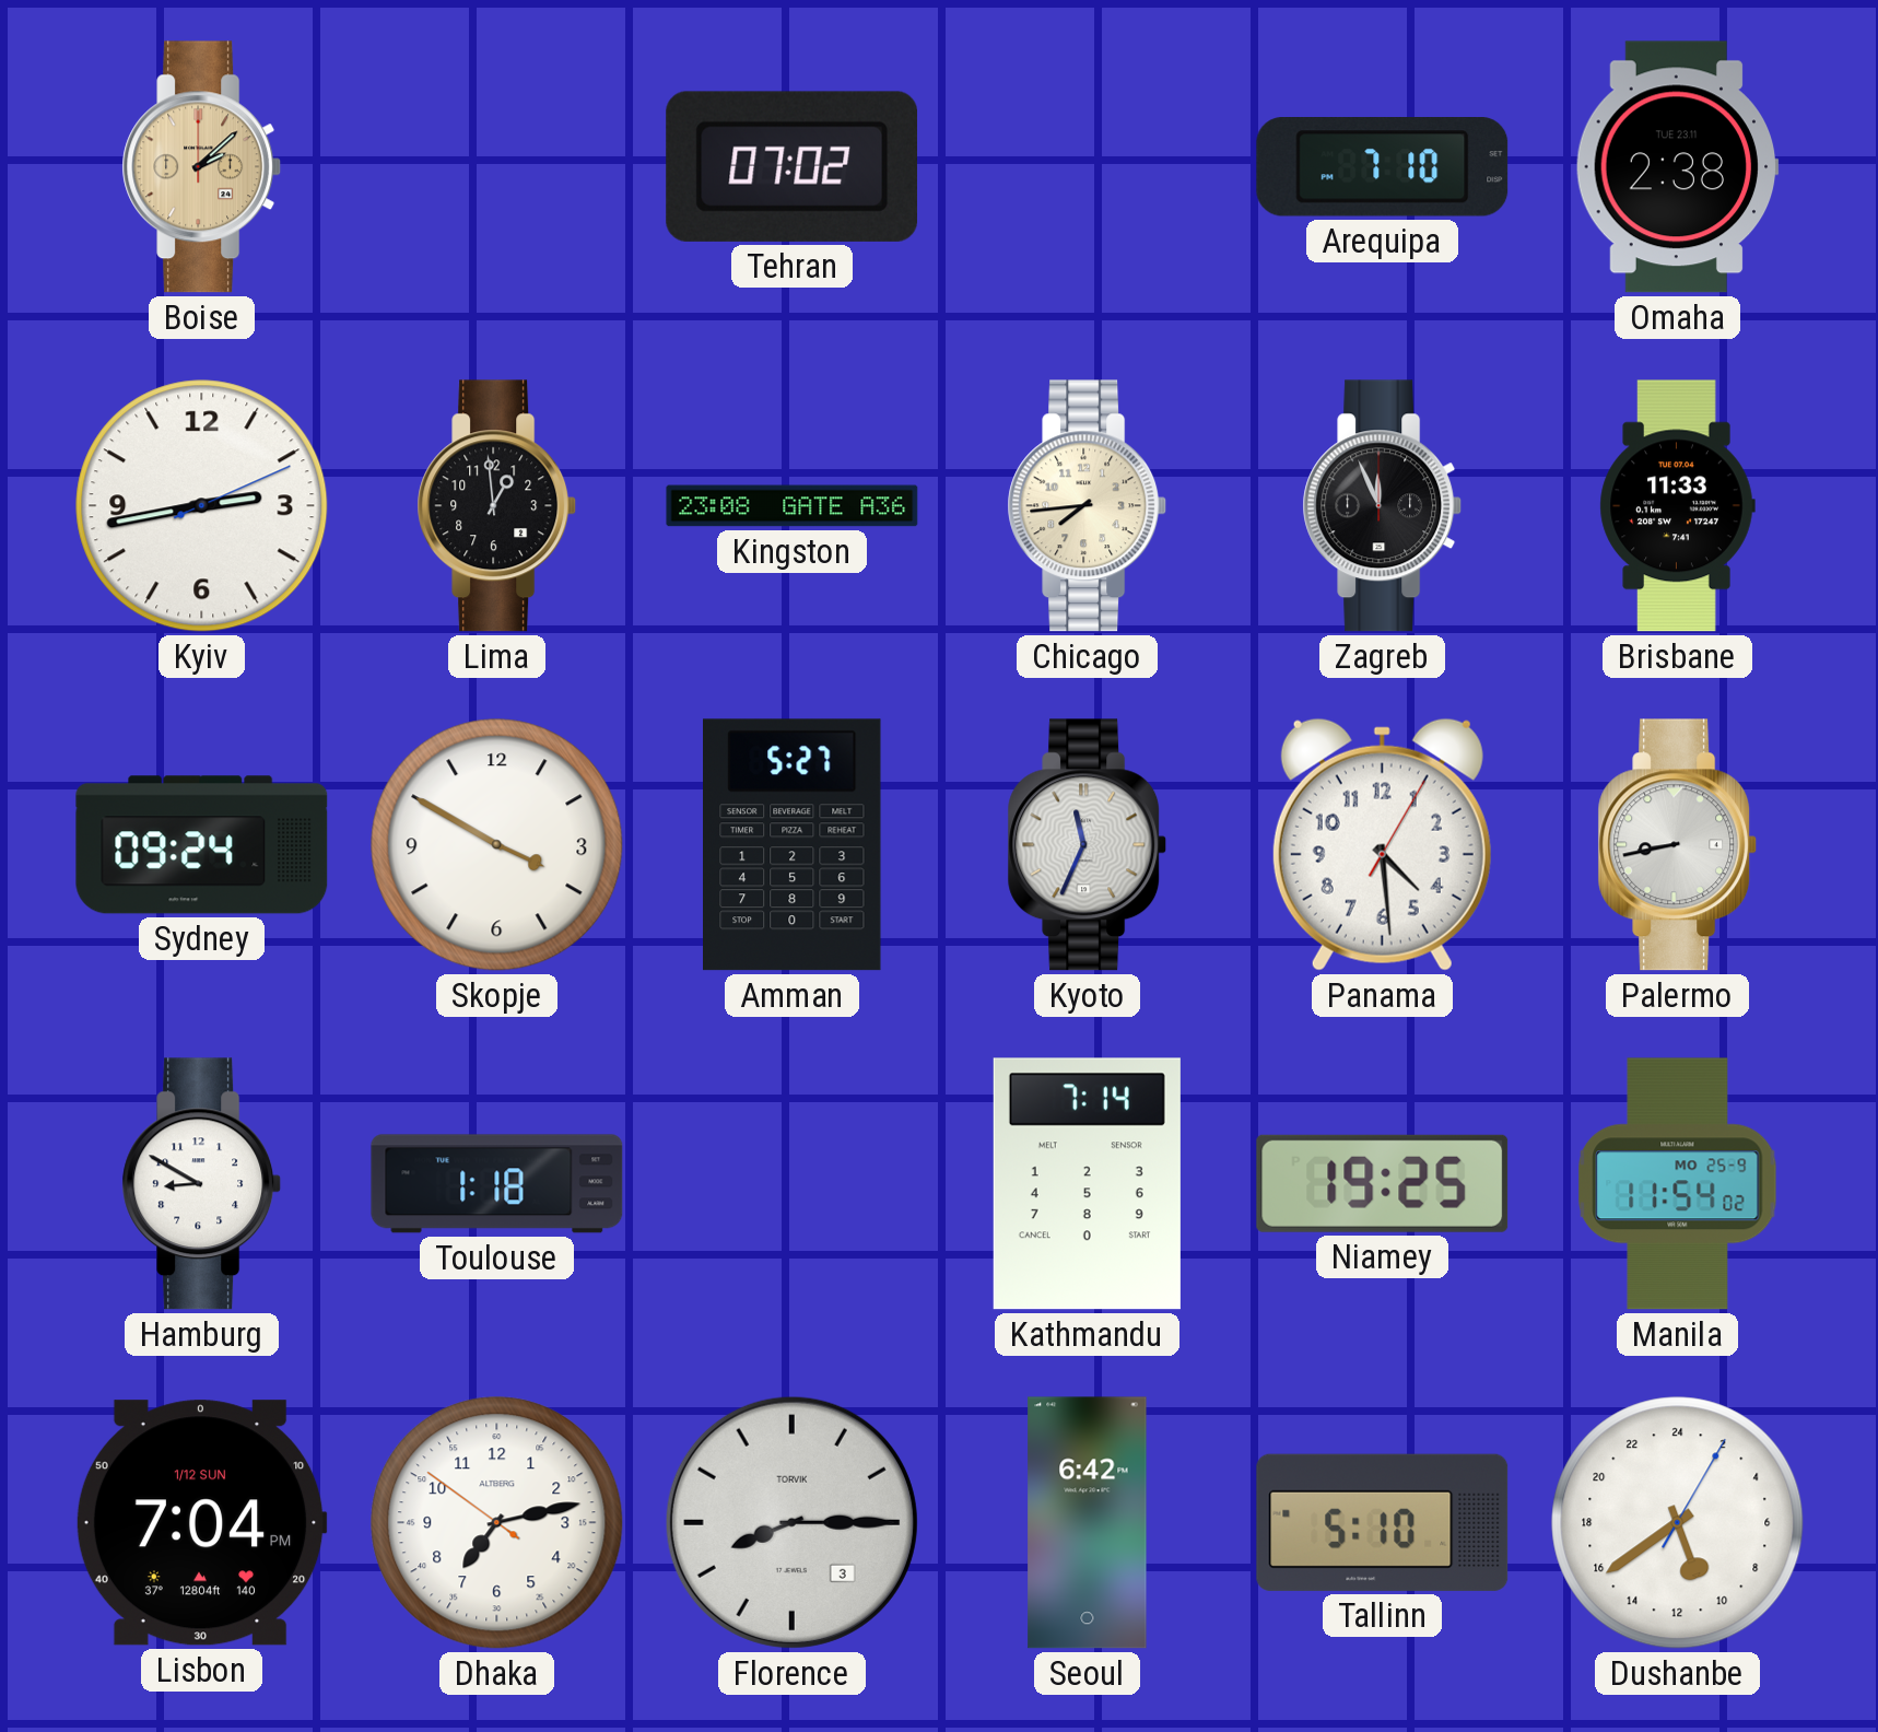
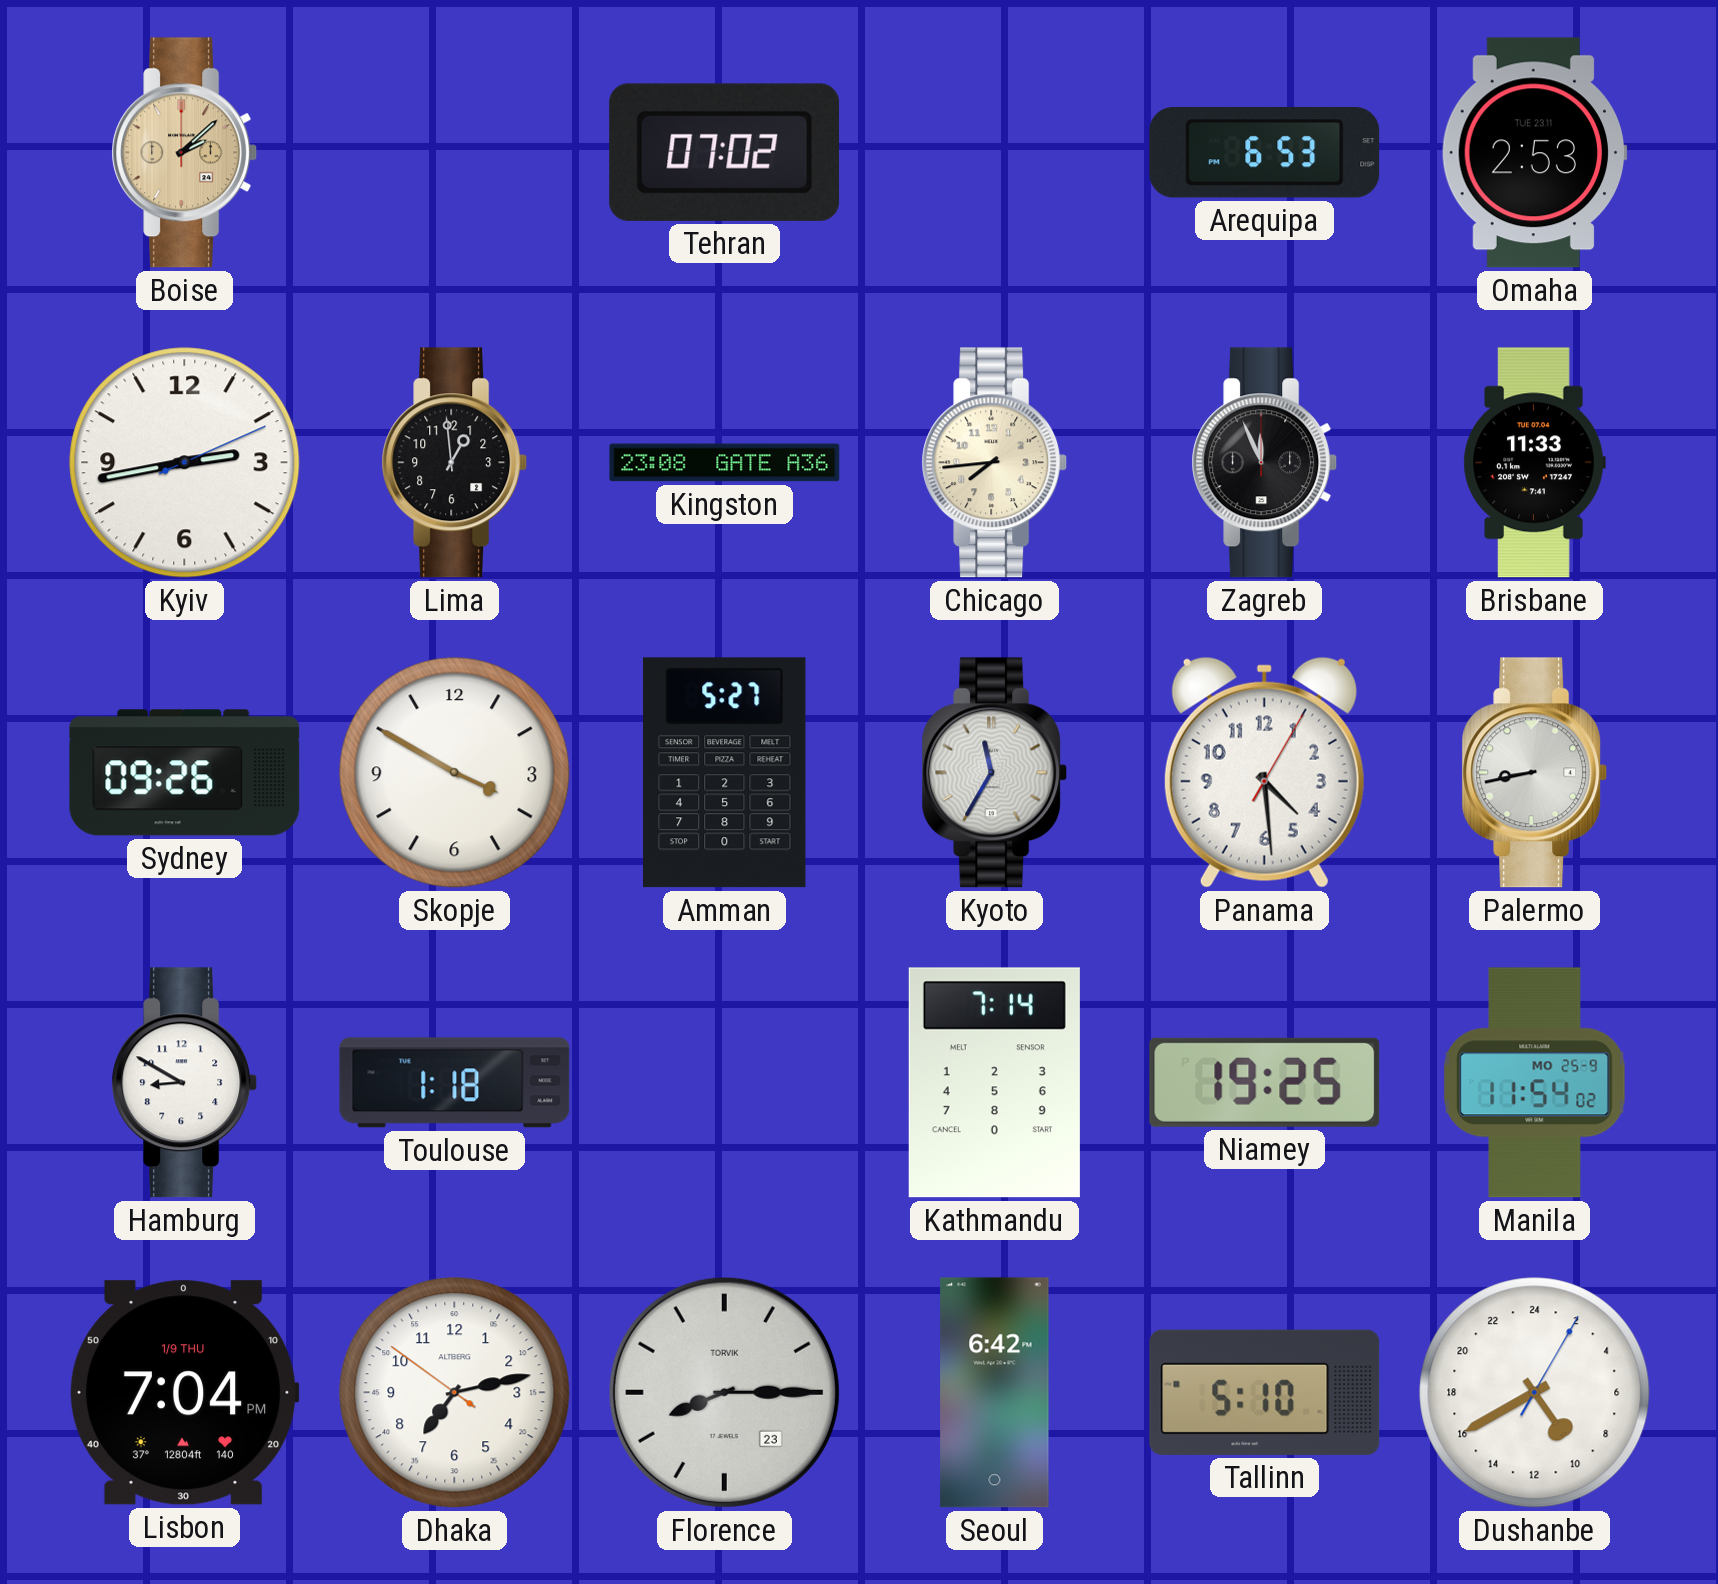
Arequipa: 7:10 -> 6:53 (1265, 153)
Omaha: 2:38 -> 2:53 (1534, 153)
Sydney: 09:24 -> 09:26 (185, 773)
Kyoto: 11:34 -> 11:35 (995, 773)
Lisbon date: 1/12 SUN -> 1/9 THU (184, 1393)
Florence date: 3 -> 23 (724, 1392)
Dushanbe: 10:39 -> 9:40 (1535, 1393)
